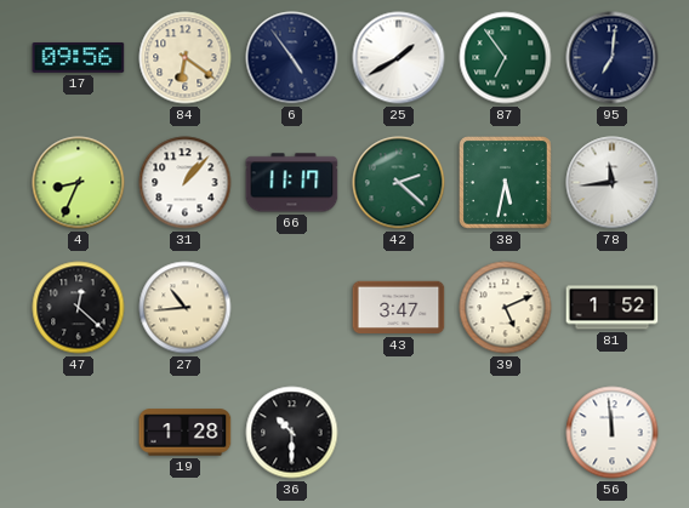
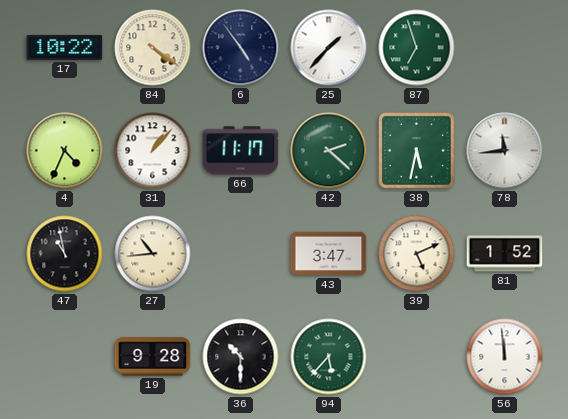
17: 09:56 -> 10:22 (65, 47)
84: 6:21 -> 4:21 (153, 48)
25: 1:40 -> 1:37 (329, 48)
87: 6:54 -> 6:57 (417, 48)
95: 7:01 -> none (613, 58)
4: 8:34 -> 4:34 (65, 151)
47: 12:22 -> 10:58 (65, 254)
19: 1:28 -> 9:28 (153, 357)
94: none -> 5:37 (329, 357)
